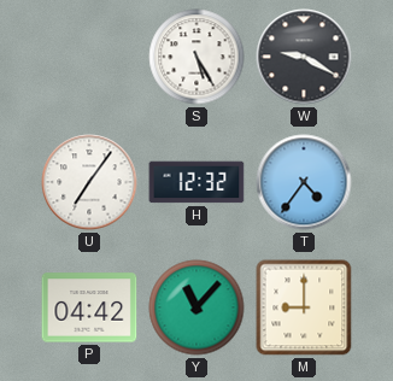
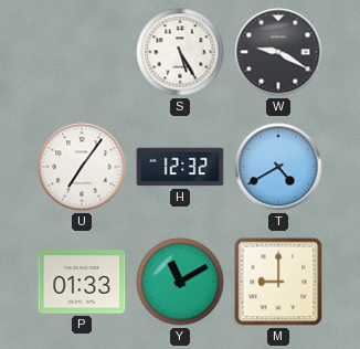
T: 4:36 -> 4:40 (278, 167)
P: 04:42 -> 01:33 (82, 282)
Y: 11:07 -> 11:10 (180, 282)
